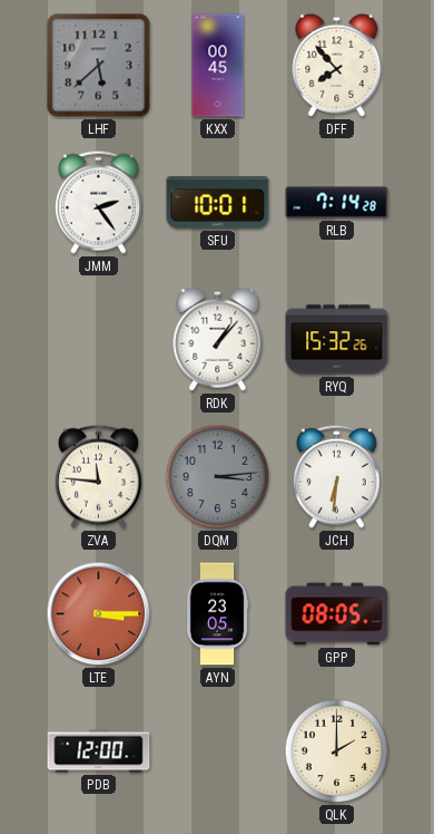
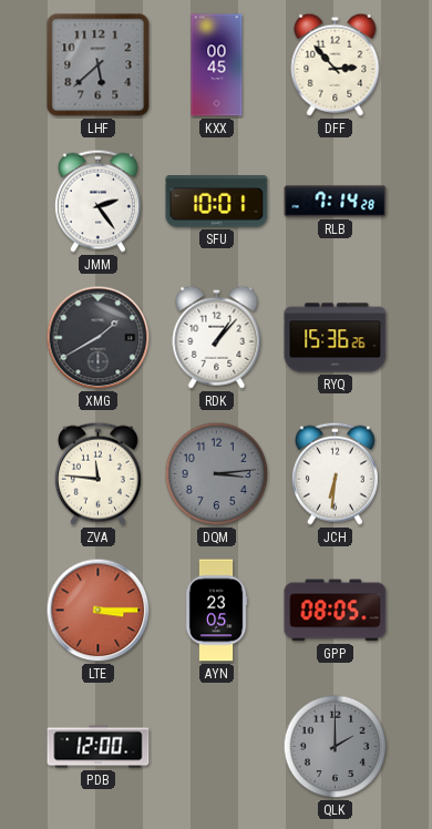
DFF: 7:53 -> 2:53 (336, 64)
XMG: none -> 1:40 (99, 338)
RYQ: 15:32 -> 15:36 (336, 338)
QLK dial: cream -> grey (336, 747)
